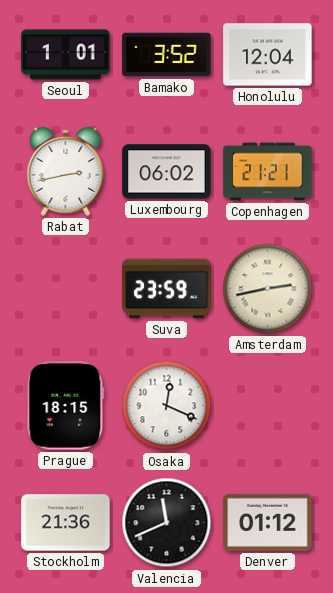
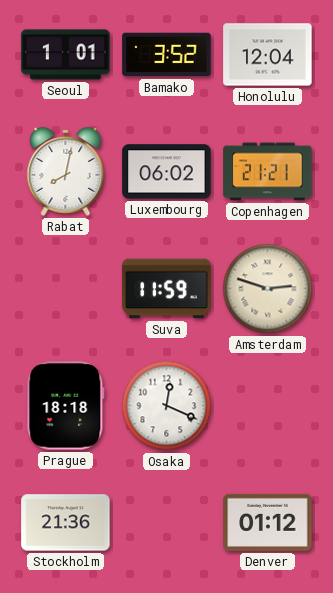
Rabat: 2:43 -> 8:02 (66, 171)
Suva: 23:59 -> 11:59 (167, 289)
Amsterdam: 2:43 -> 2:48 (268, 289)
Prague: 18:15 -> 18:18 (66, 406)
Valencia: 11:41 -> none (167, 523)
